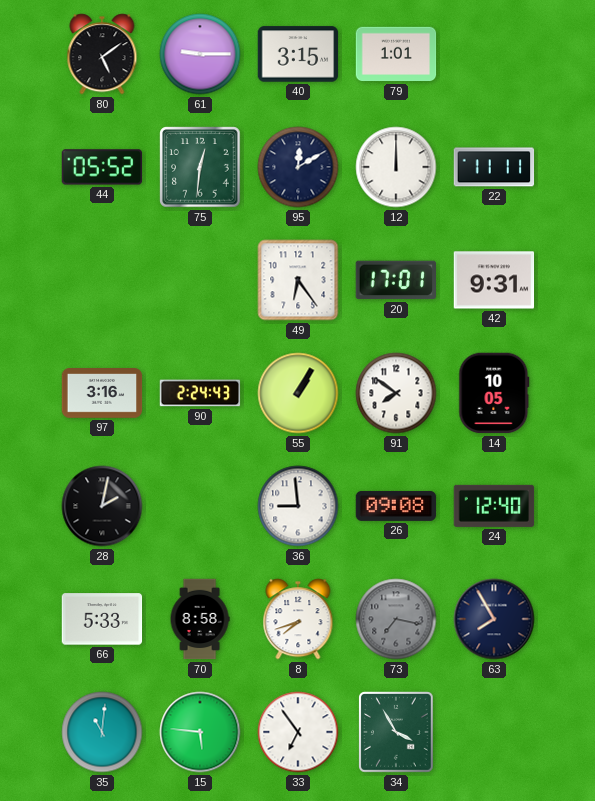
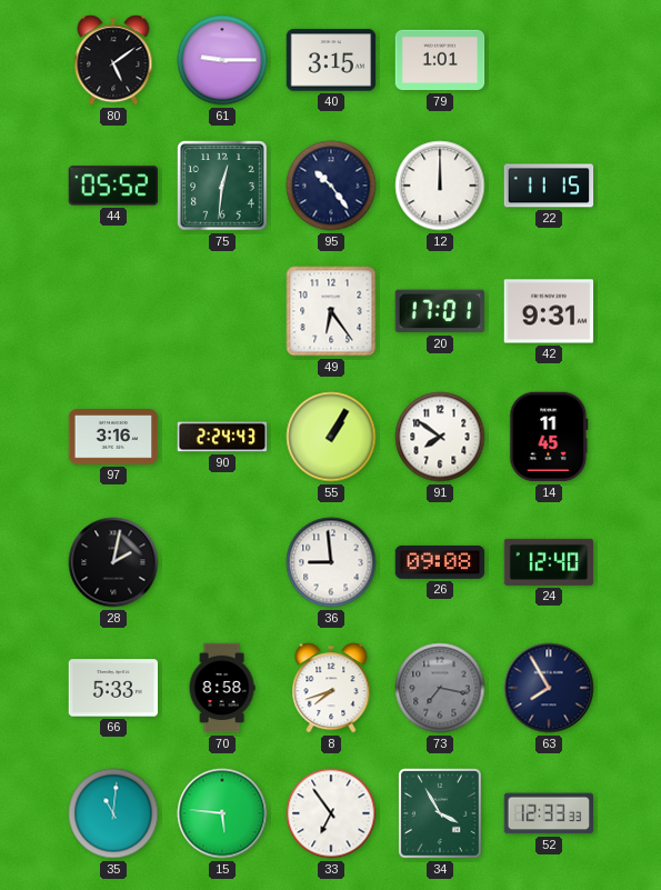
95: 12:10 -> 10:24 (331, 186)
22: 11:11 -> 11:15 (549, 186)
14: 10:05 -> 11:45 (549, 437)
52: none -> 12:33 (549, 813)
